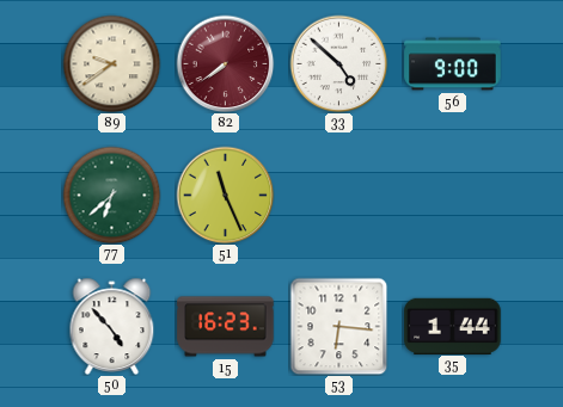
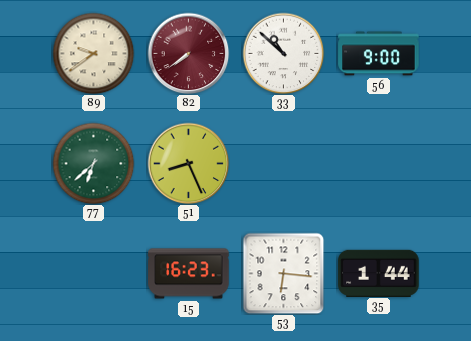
33: 4:52 -> 10:52 (283, 53)
51: 11:26 -> 8:26 (188, 163)
50: 4:53 -> none (112, 326)
